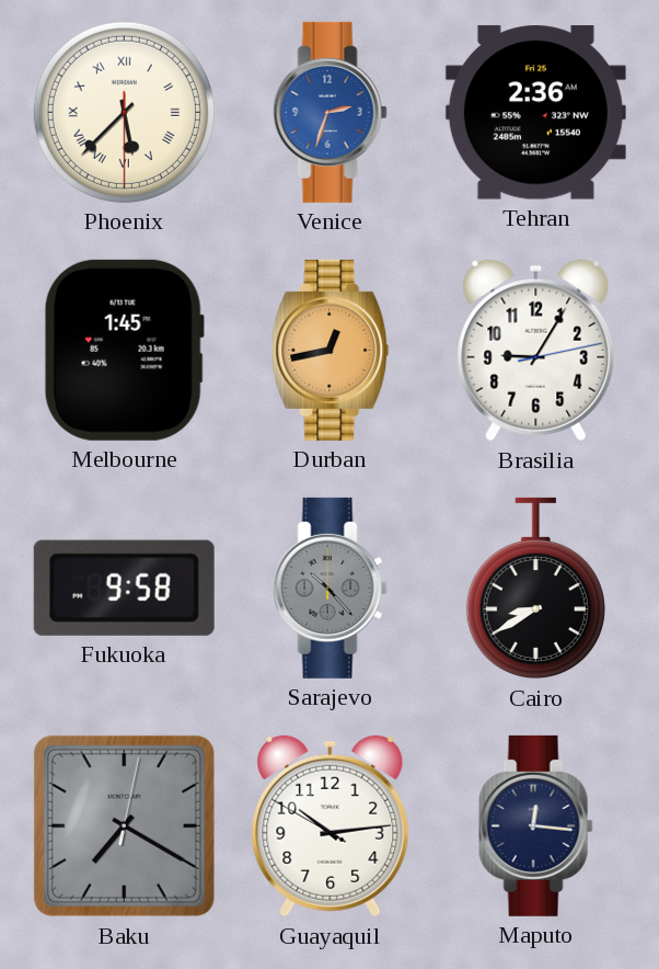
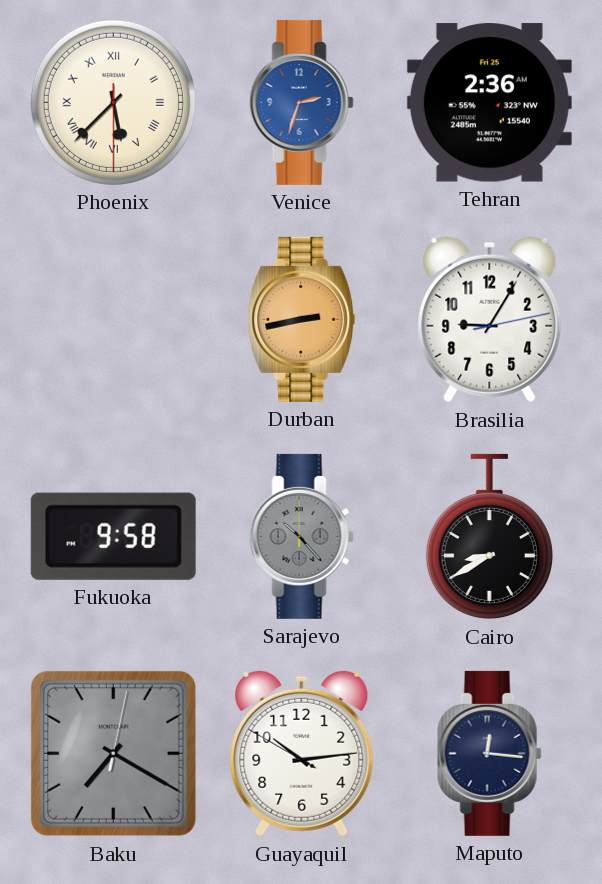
Melbourne: 1:45 -> none (124, 350)
Durban: 12:43 -> 2:43 (302, 319)
